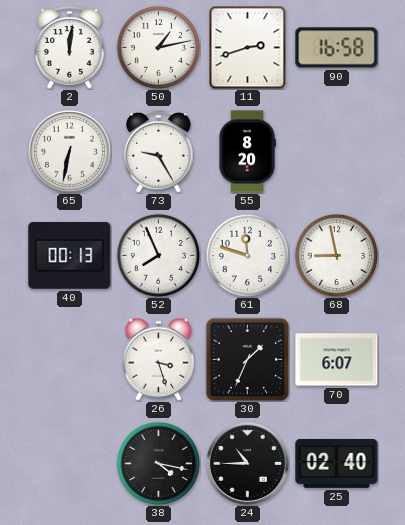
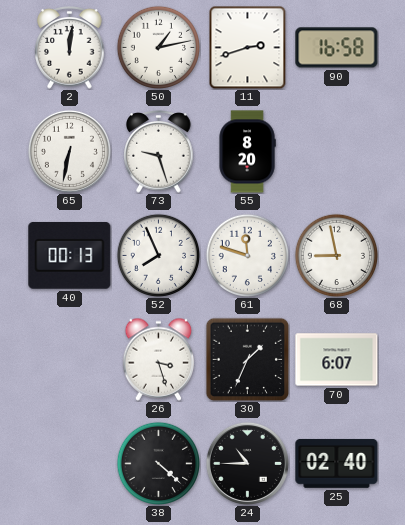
73: 9:25 -> 9:27 (159, 152)
38: 4:17 -> 4:22 (158, 463)
